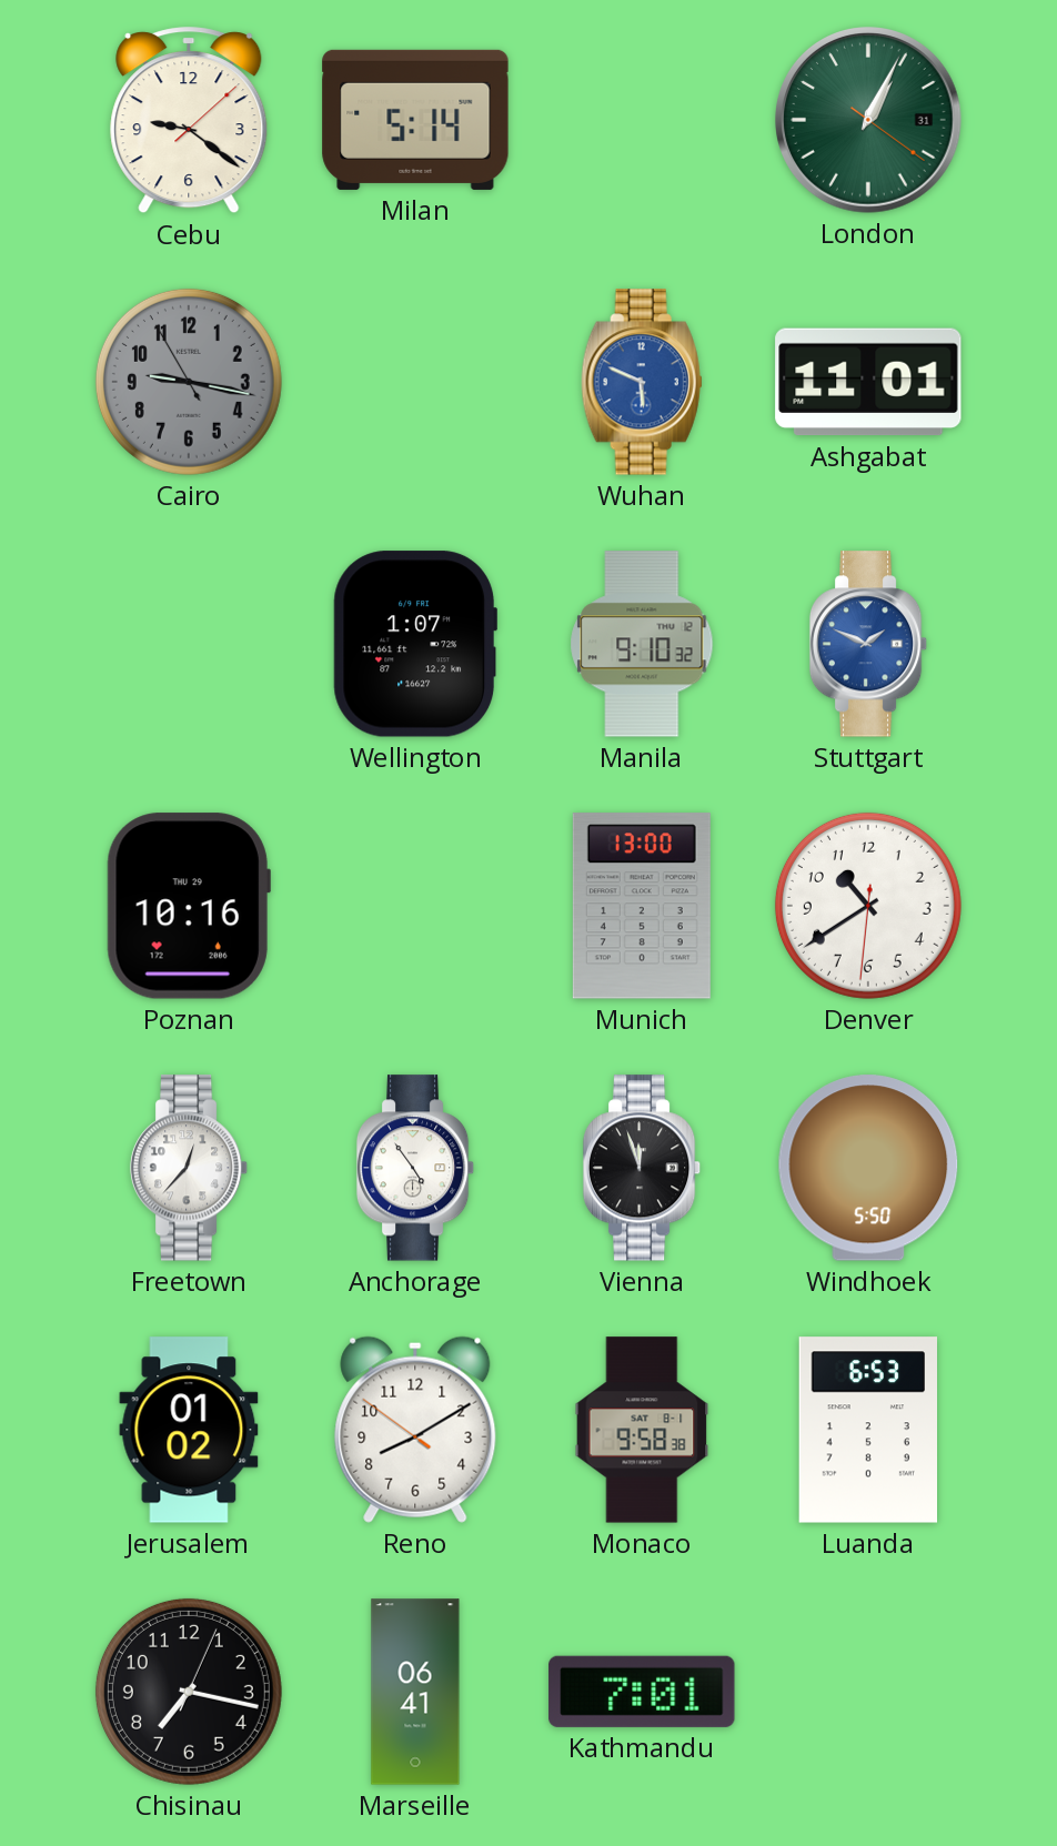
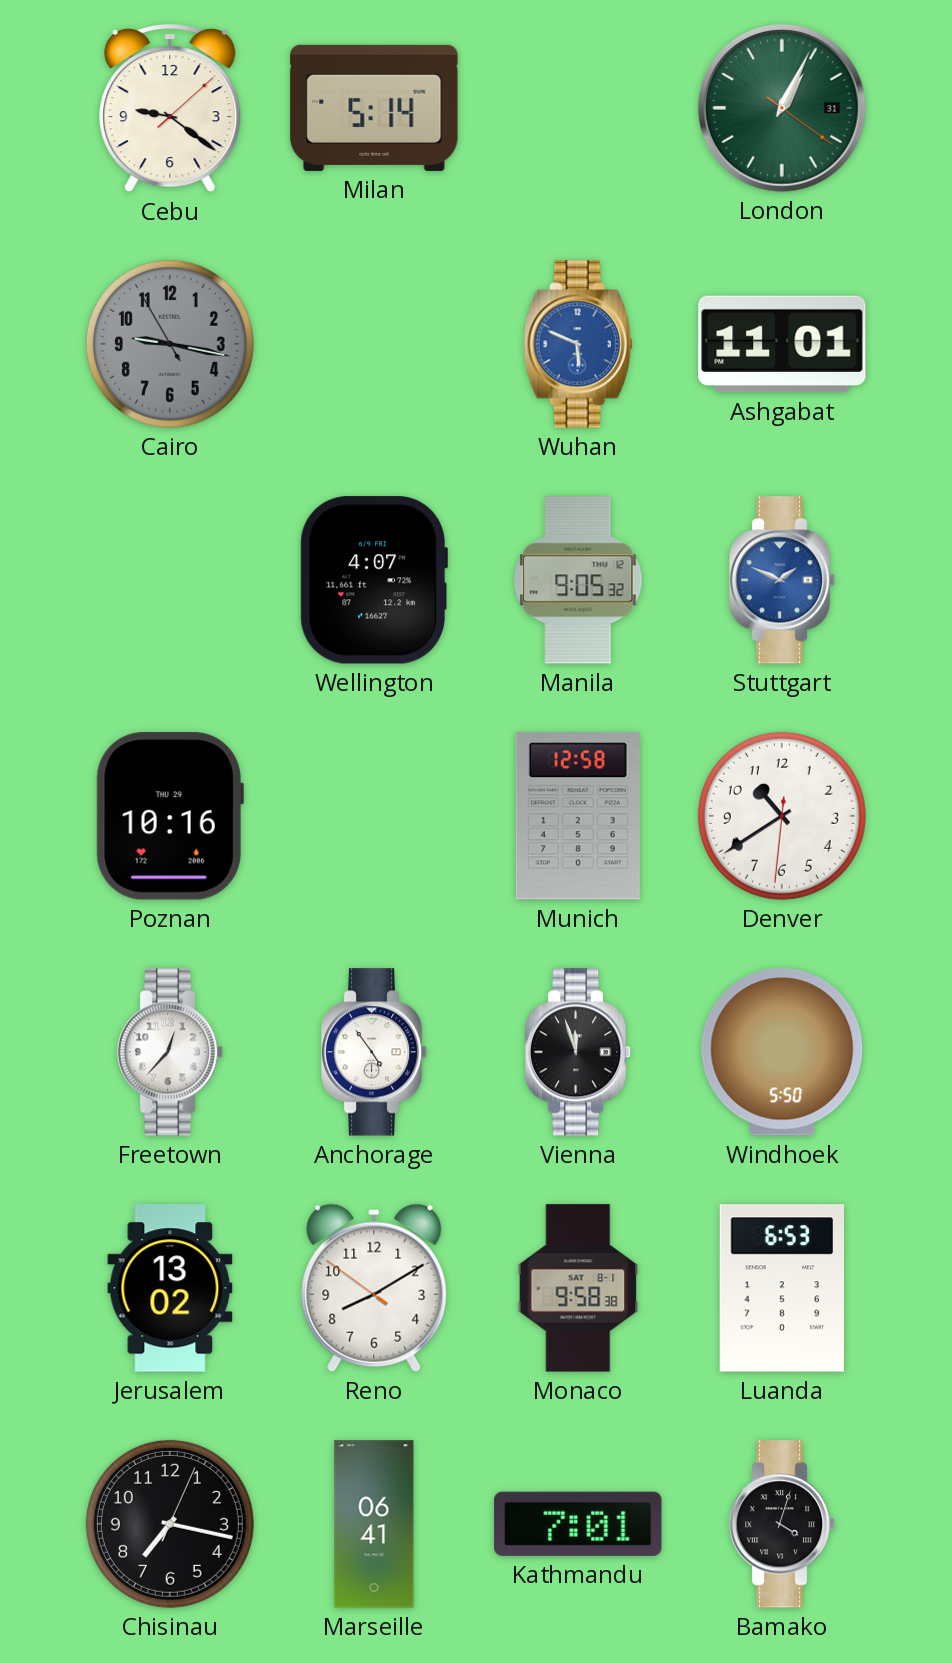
Wellington: 1:07 -> 4:07 (374, 580)
Manila: 9:10 -> 9:05 (578, 580)
Munich: 13:00 -> 12:58 (578, 816)
Jerusalem: 01:02 -> 13:02 (170, 1288)
Bamako: none -> 4:03 (782, 1524)
